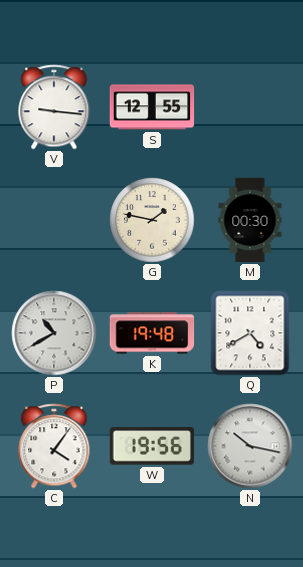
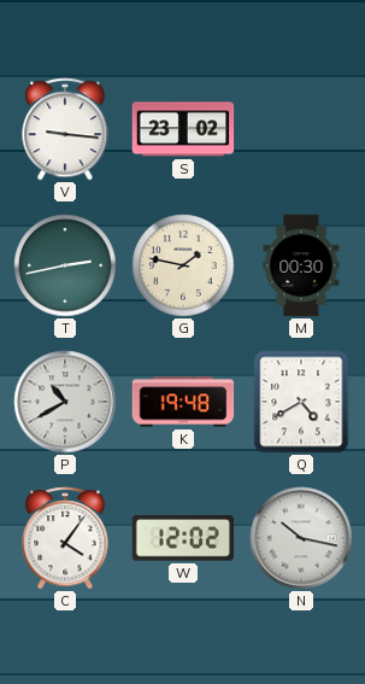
S: 12:55 -> 23:02 (183, 129)
T: none -> 2:43 (65, 265)
W: 19:56 -> 12:02 (183, 538)
